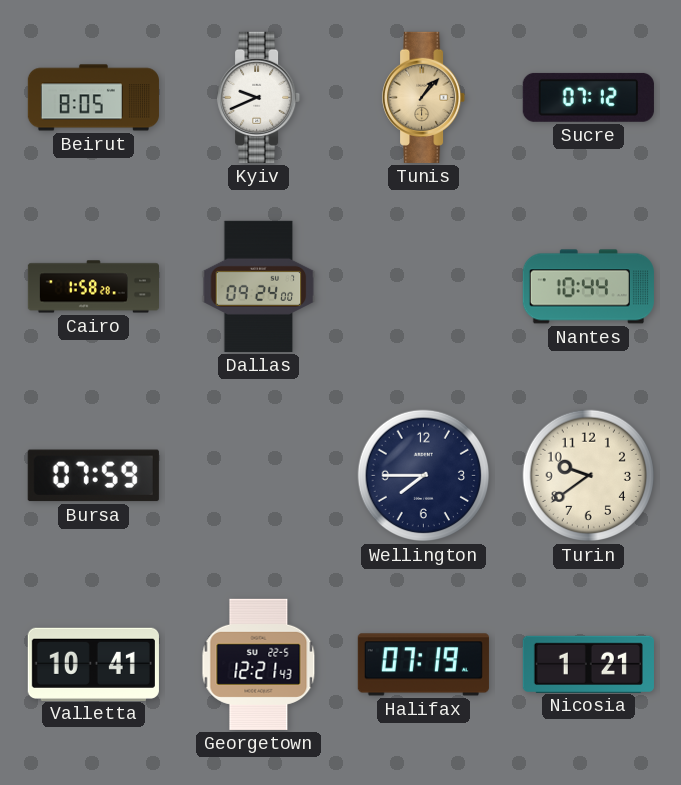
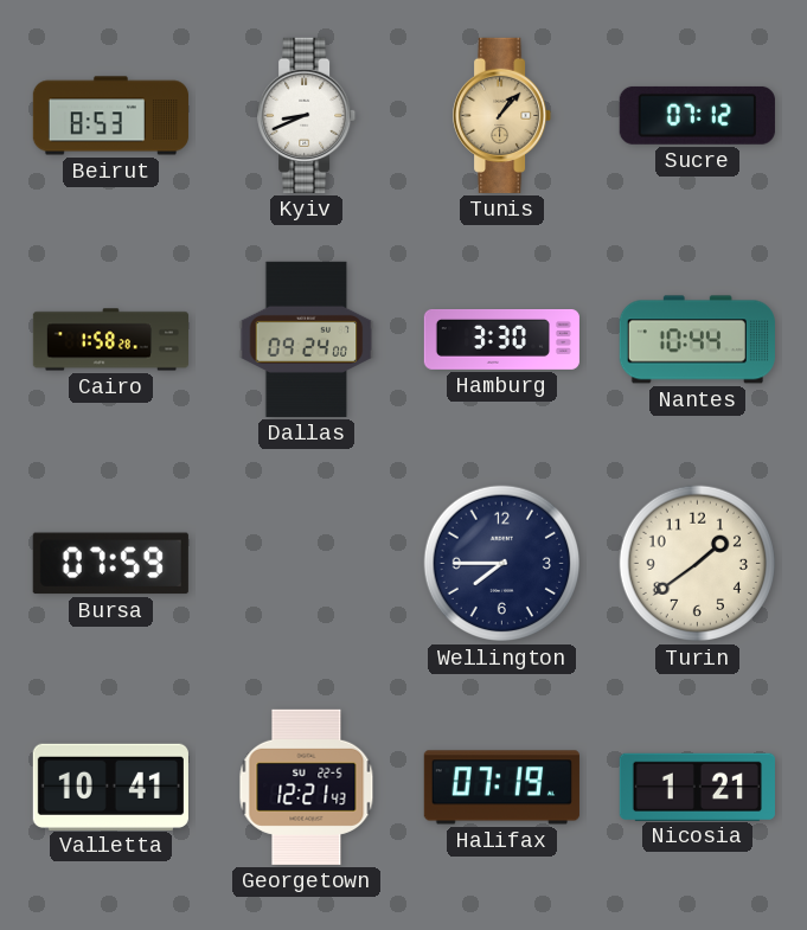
Beirut: 8:05 -> 8:53 (110, 116)
Kyiv: 9:41 -> 8:41 (307, 115)
Hamburg: none -> 3:30 (501, 339)
Turin: 9:39 -> 1:39 (698, 564)
